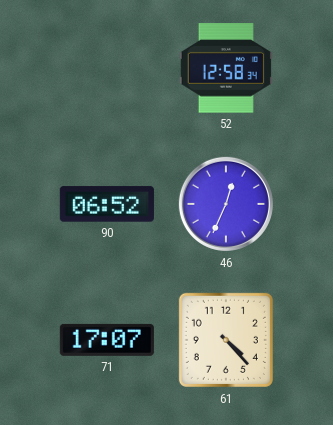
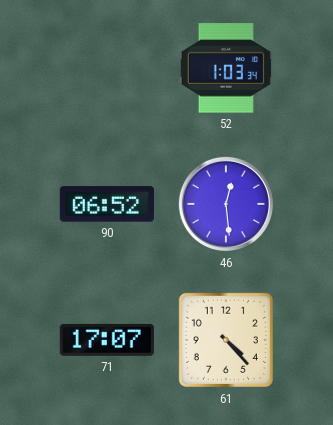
52: 12:58 -> 1:03 (226, 68)
46: 12:34 -> 12:29 (226, 204)
